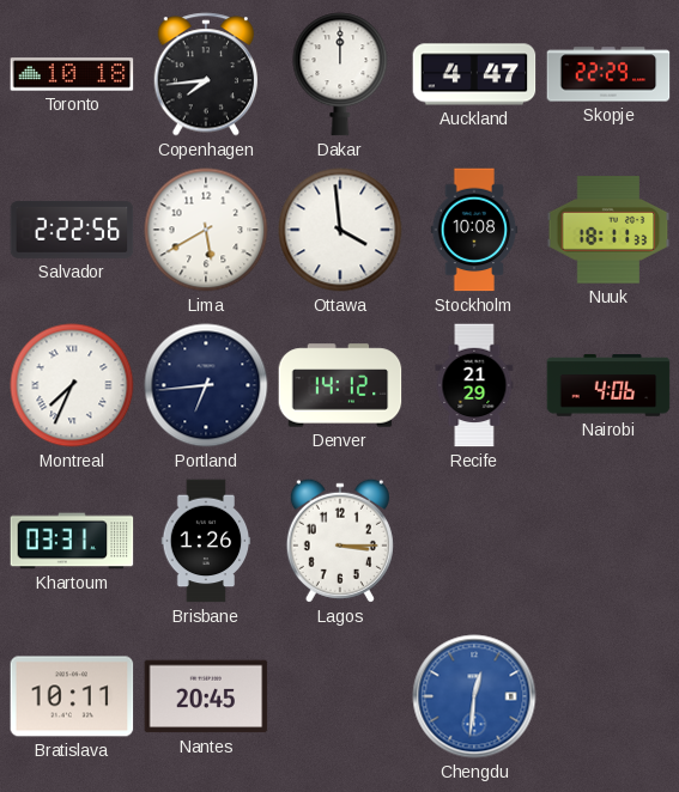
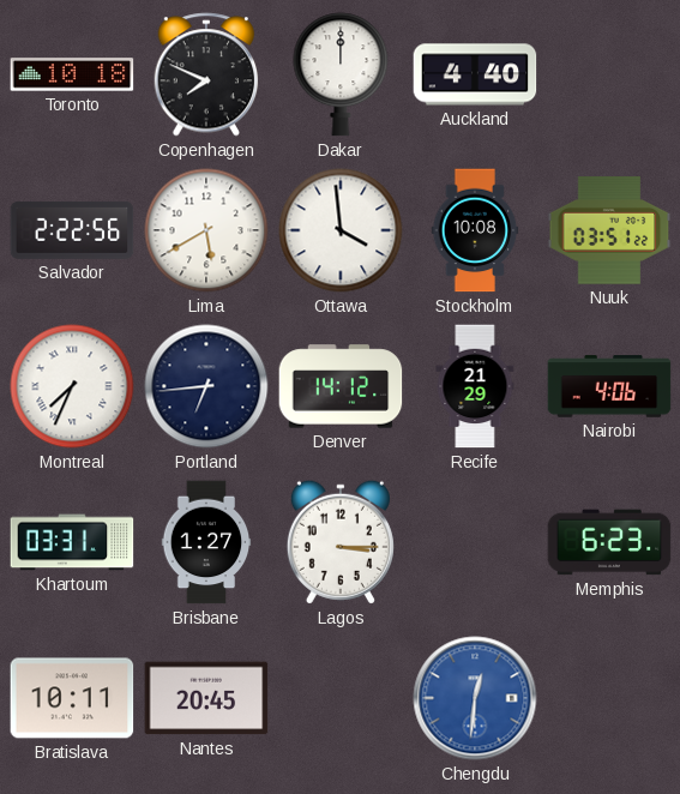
Copenhagen: 7:44 -> 7:49 (206, 74)
Auckland: 4:47 -> 4:40 (475, 74)
Skopje: 22:29 -> none (608, 74)
Nuuk: 18:11 -> 03:51 (609, 230)
Brisbane: 1:26 -> 1:27 (206, 542)
Memphis: none -> 6:23 (609, 542)
